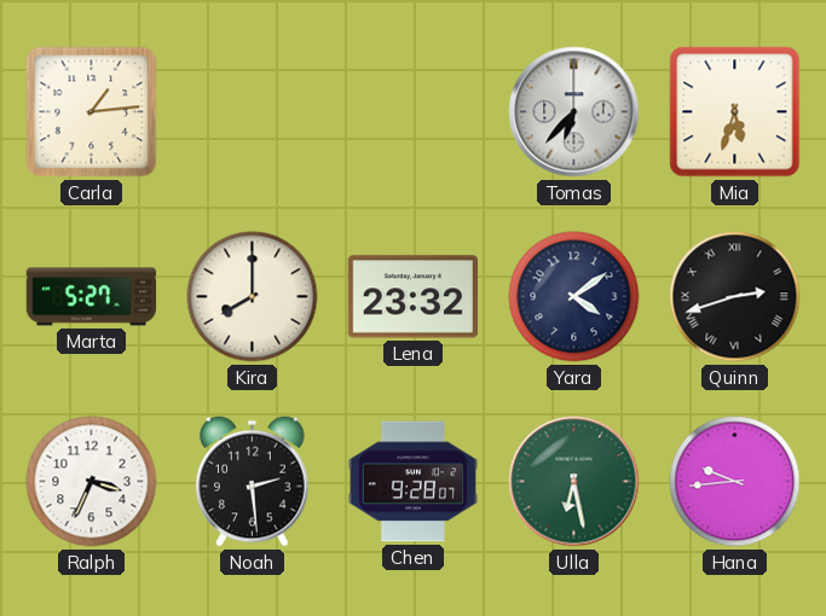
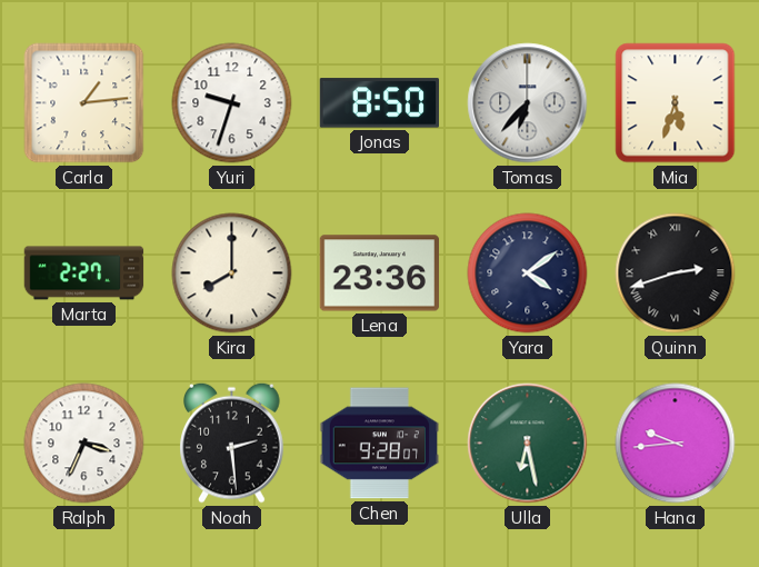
Yuri: none -> 9:33 (232, 103)
Jonas: none -> 8:50 (380, 103)
Marta: 5:27 -> 2:27 (84, 273)
Lena: 23:32 -> 23:36 (380, 273)
